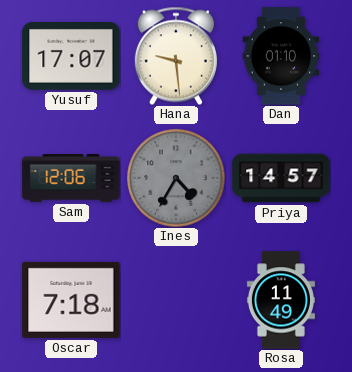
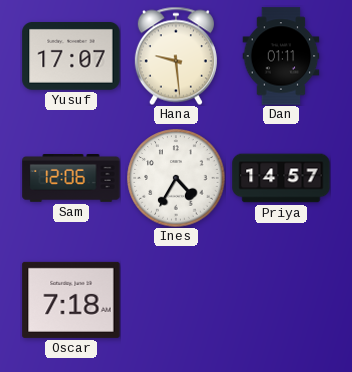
Dan: 01:10 -> 01:11 (281, 56)
Ines dial: grey -> white (176, 178)
Rosa: 11:49 -> none (281, 300)
